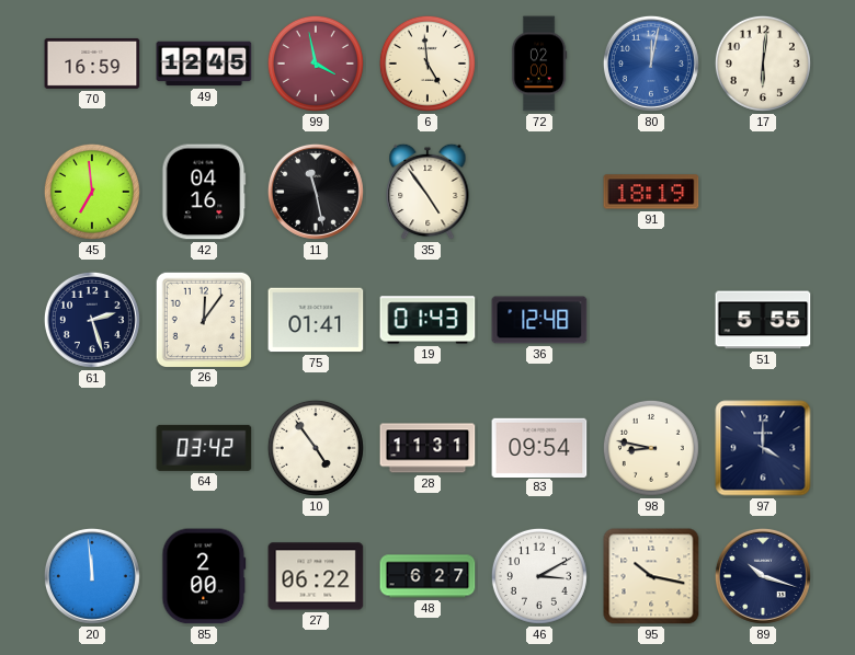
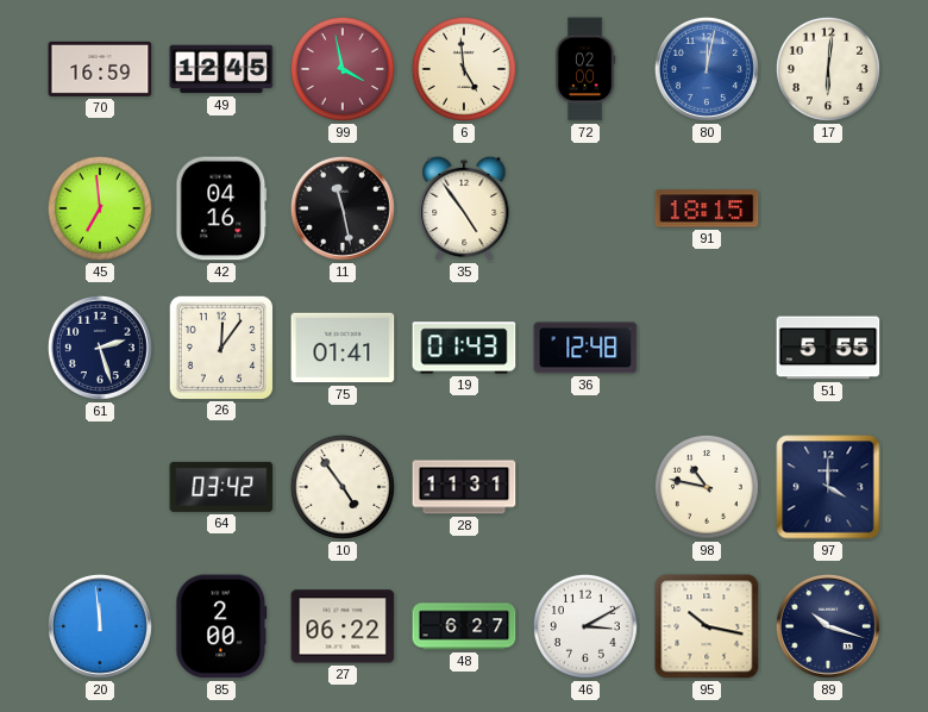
91: 18:19 -> 18:15 (707, 208)
83: 09:54 -> none (539, 447)
98: 8:47 -> 10:47 (707, 487)
